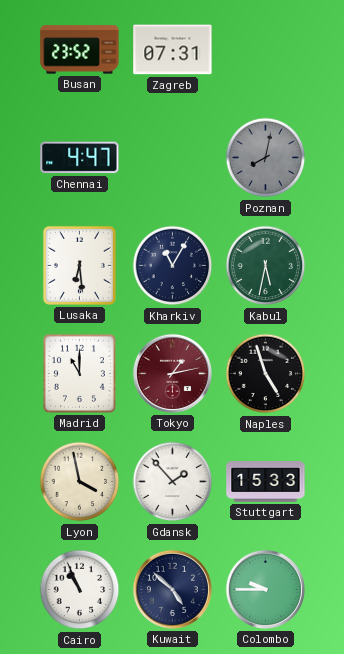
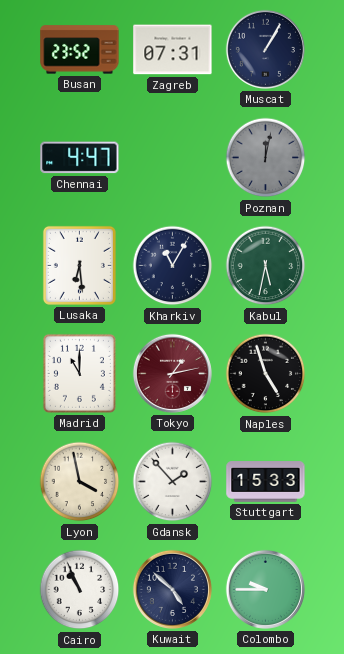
Muscat: none -> 1:05 (265, 49)
Poznan: 8:02 -> 12:02 (266, 158)
